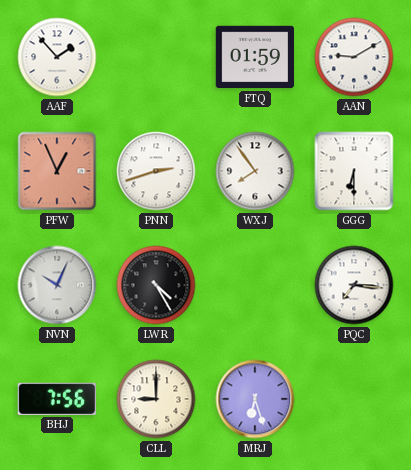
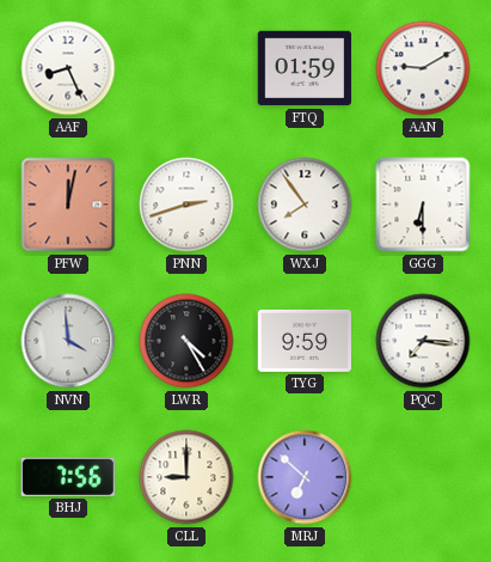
AAF: 1:53 -> 8:26 (68, 68)
PFW: 12:56 -> 12:02 (68, 204)
NVN: 10:04 -> 3:59 (68, 341)
TYG: none -> 9:59 (305, 341)
MRJ: 6:27 -> 6:52 (305, 477)
